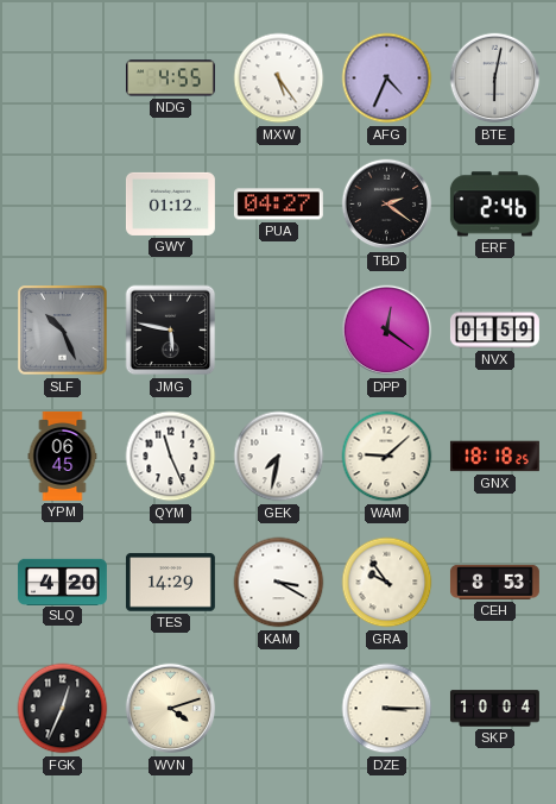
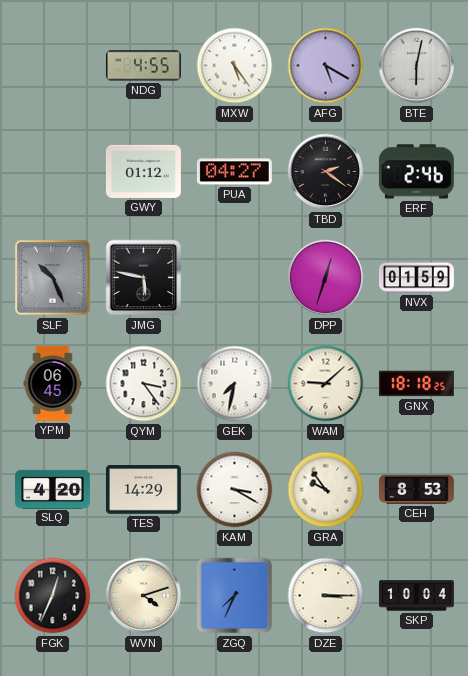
AFG: 4:34 -> 5:20 (326, 66)
DPP: 12:21 -> 12:33 (326, 278)
QYM: 11:26 -> 3:24 (144, 384)
ZGQ: none -> 7:34 (235, 596)
